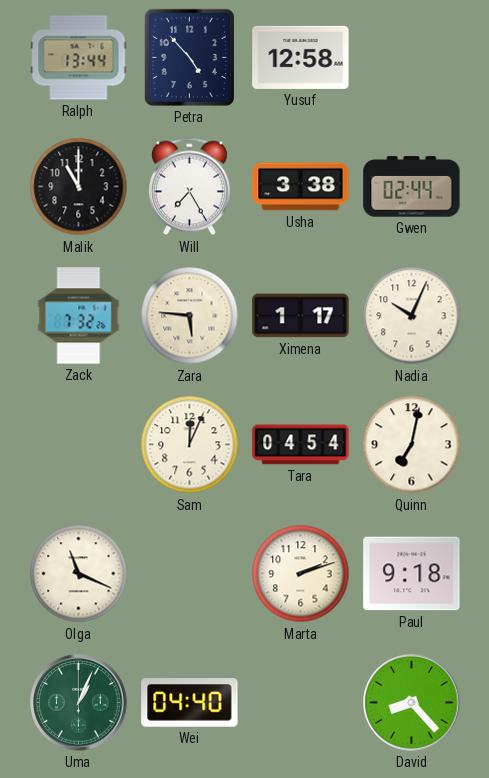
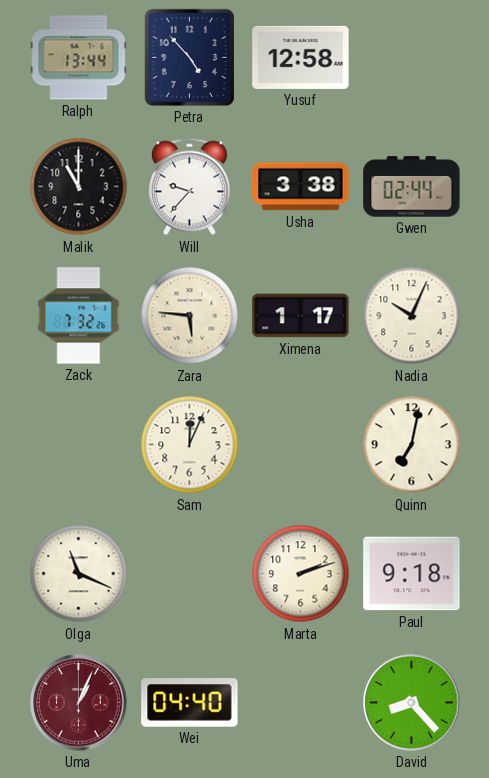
Will: 7:25 -> 9:37 (189, 187)
Tara: 04:54 -> none (301, 445)
Uma dial: green -> burgundy (79, 703)
